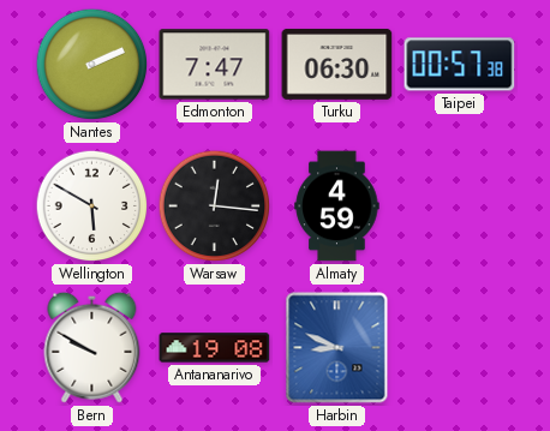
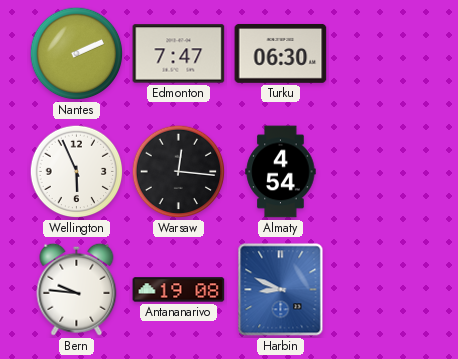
Taipei: 00:57 -> none (460, 65)
Wellington: 5:50 -> 5:56 (77, 172)
Almaty: 4:59 -> 4:54 (281, 172)
Bern: 9:50 -> 9:46 (77, 289)
